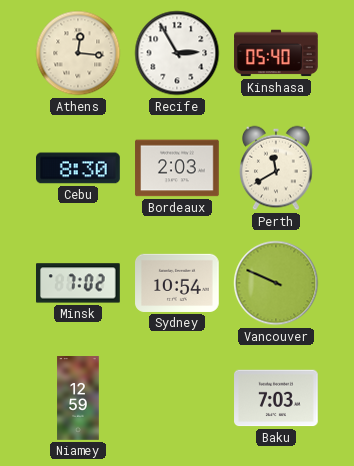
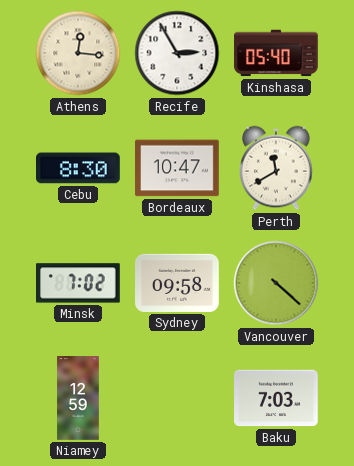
Bordeaux: 2:03 -> 10:47 (177, 168)
Sydney: 10:54 -> 09:58 (177, 283)
Vancouver: 9:49 -> 4:22 (276, 283)
